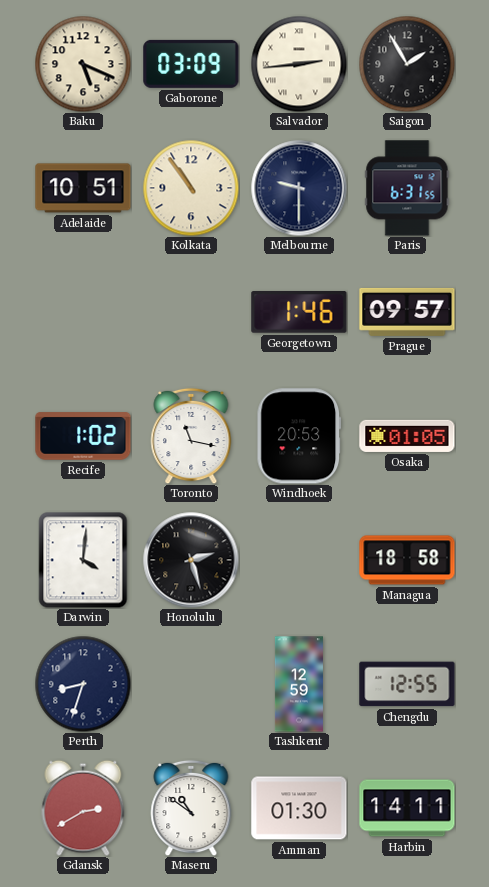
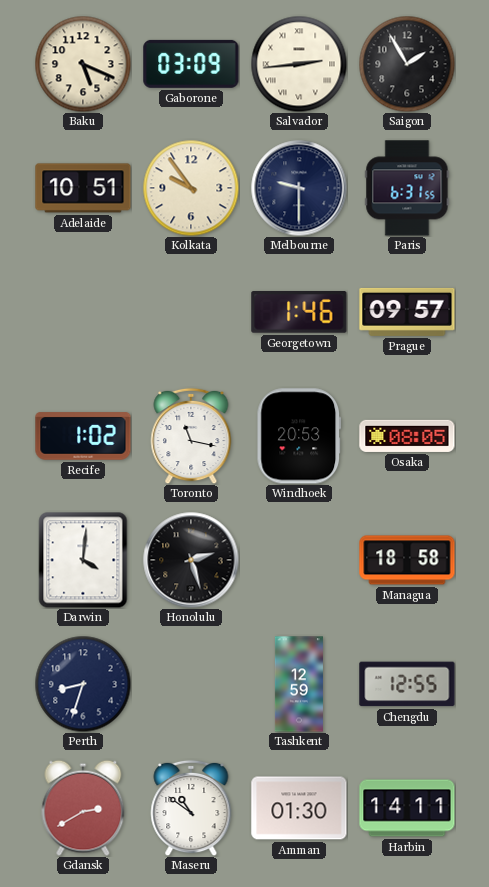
Kolkata: 10:54 -> 9:54 (191, 188)
Osaka: 01:05 -> 08:05 (407, 436)
